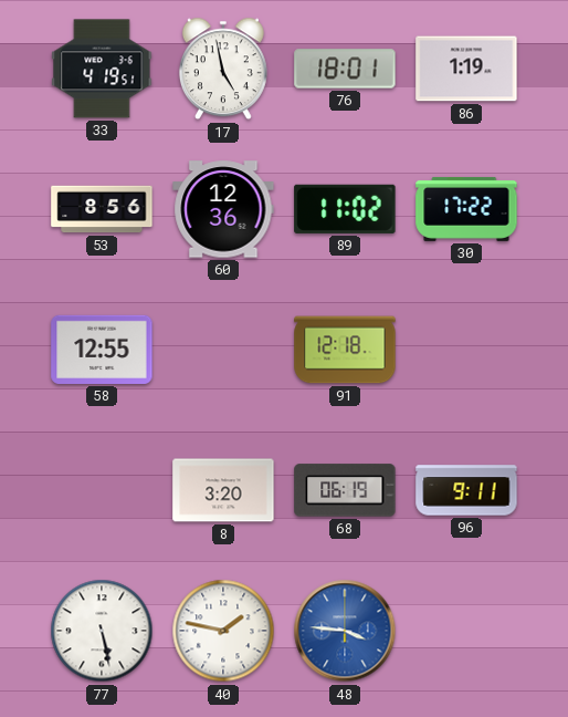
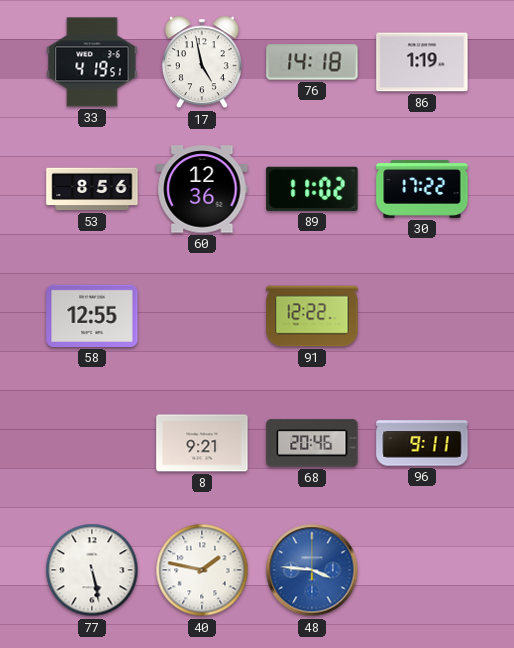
76: 18:01 -> 14:18 (312, 62)
91: 12:18 -> 12:22 (312, 316)
8: 3:20 -> 9:21 (202, 443)
68: 06:19 -> 20:46 (312, 443)
